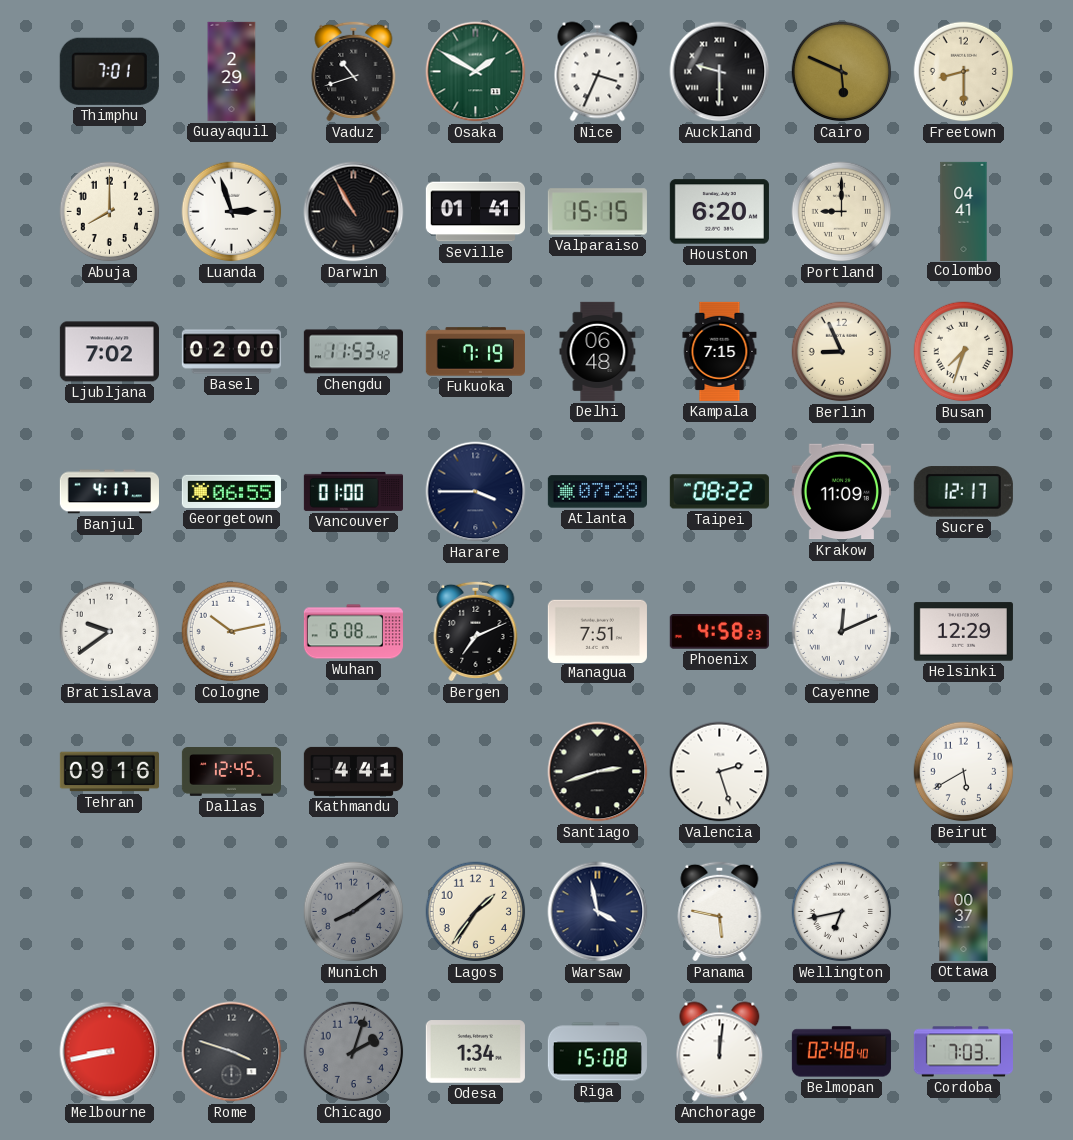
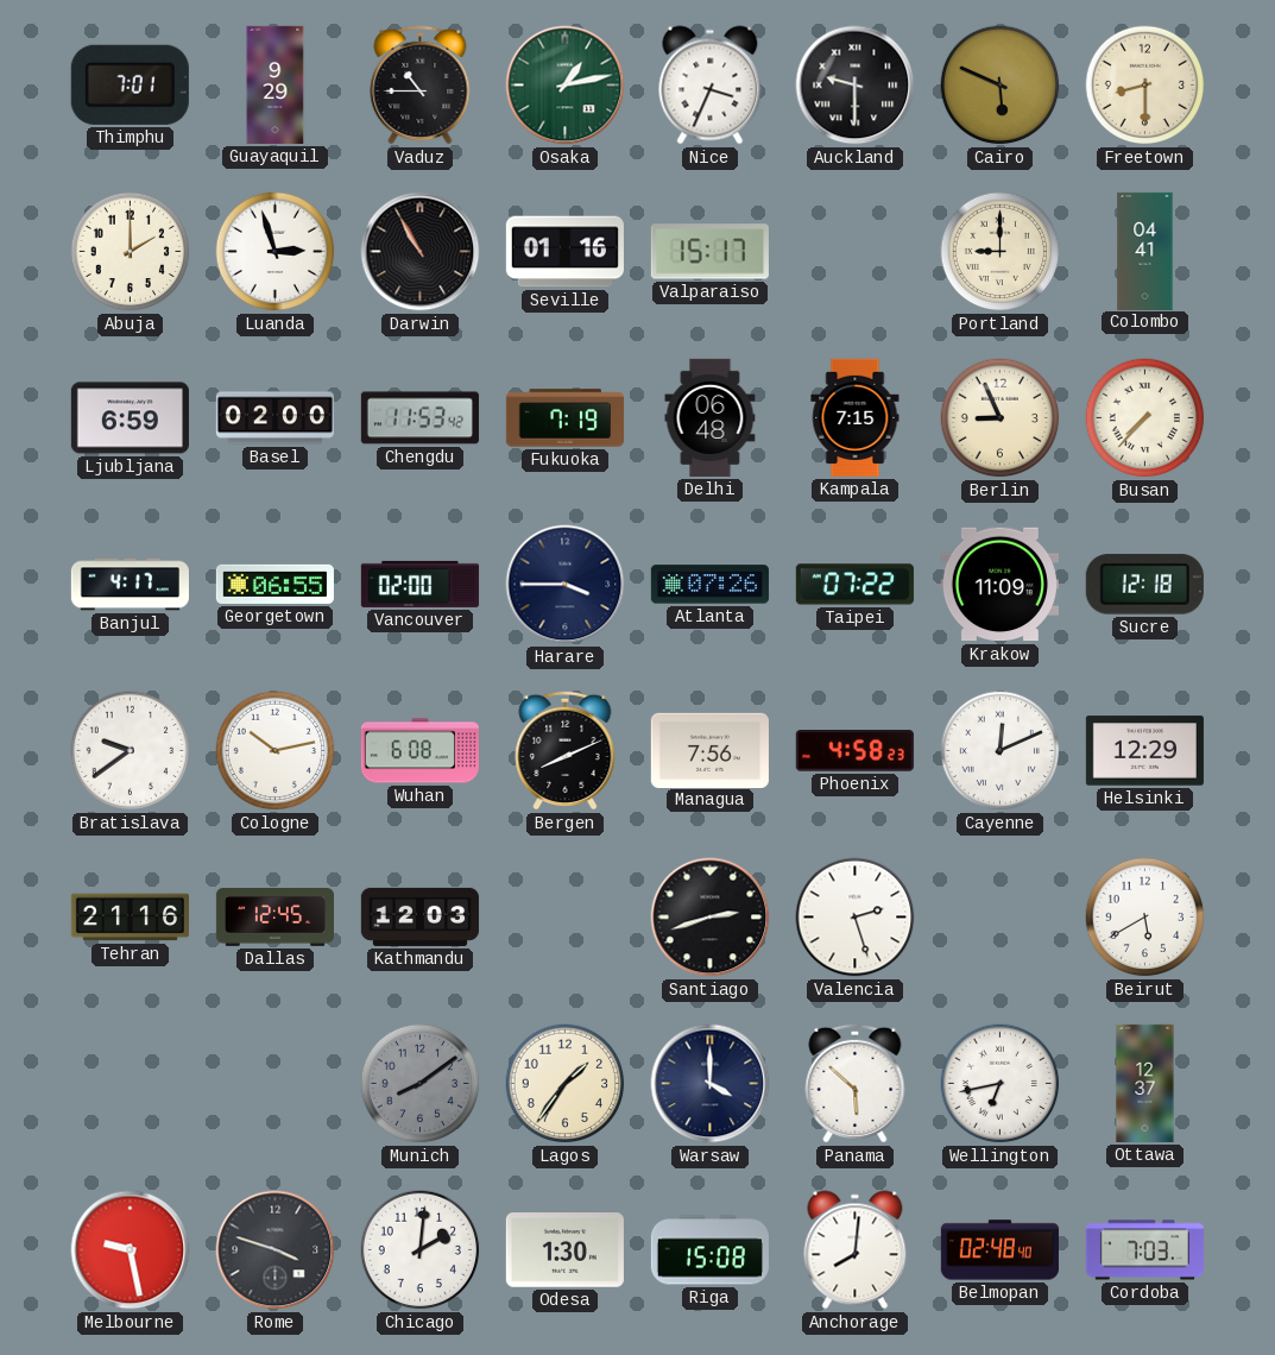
Guayaquil: 2:29 -> 9:29 (276, 84)
Vaduz: 10:42 -> 10:45 (421, 84)
Osaka: 1:50 -> 1:13 (566, 86)
Abuja: 8:00 -> 2:00 (131, 252)
Seville: 01:41 -> 01:16 (564, 252)
Valparaiso: 15:15 -> 15:17 (709, 252)
Houston: 6:20 -> none (719, 212)
Ljubljana: 7:02 -> 6:59 (130, 418)
Busan: 7:33 -> 7:37 (1145, 418)
Vancouver: 01:00 -> 02:00 (419, 584)
Atlanta: 07:28 -> 07:26 (709, 585)
Taipei: 08:22 -> 07:22 (854, 585)
Sucre: 12:17 -> 12:18 (1144, 585)
Bergen: 7:11 -> 8:11 (566, 750)
Managua: 7:51 -> 7:56 (709, 750)
Tehran: 09:16 -> 21:16 (130, 918)
Kathmandu: 4:41 -> 12:03 (419, 916)
Warsaw: 3:58 -> 4:00 (711, 1084)
Panama: 5:47 -> 5:52 (856, 1083)
Ottawa: 00:37 -> 12:37 (1145, 1083)
Melbourne: 8:43 -> 9:28 (131, 1250)
Chicago: 2:03 -> 2:01 (421, 1250)
Chicago dial: grey -> white (421, 1250)
Odesa: 1:34 -> 1:30 (564, 1250)
Anchorage: 12:01 -> 8:01 (856, 1250)
